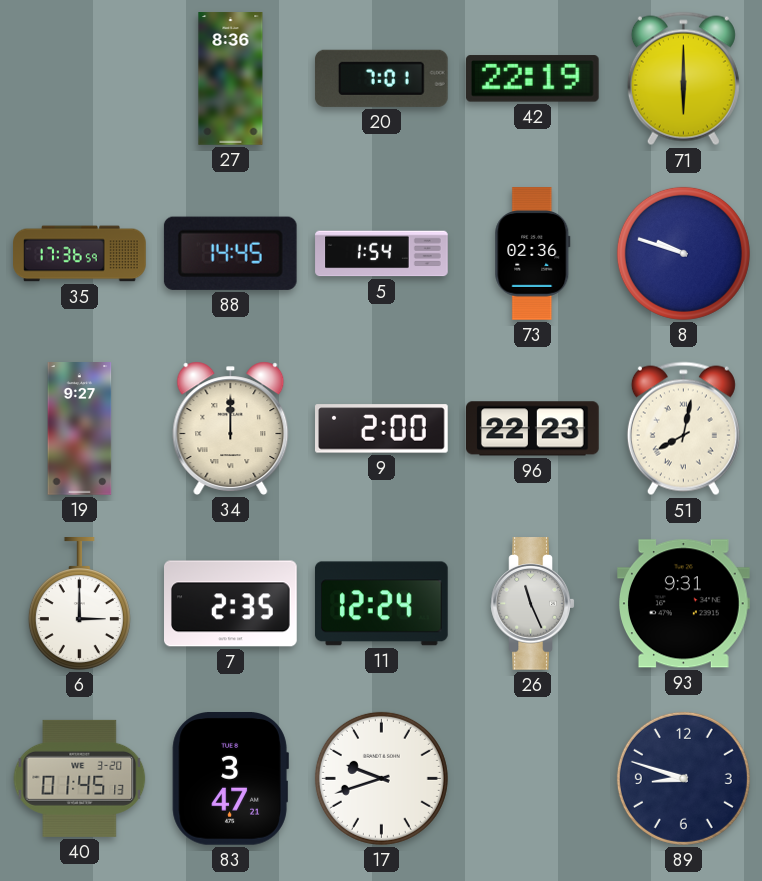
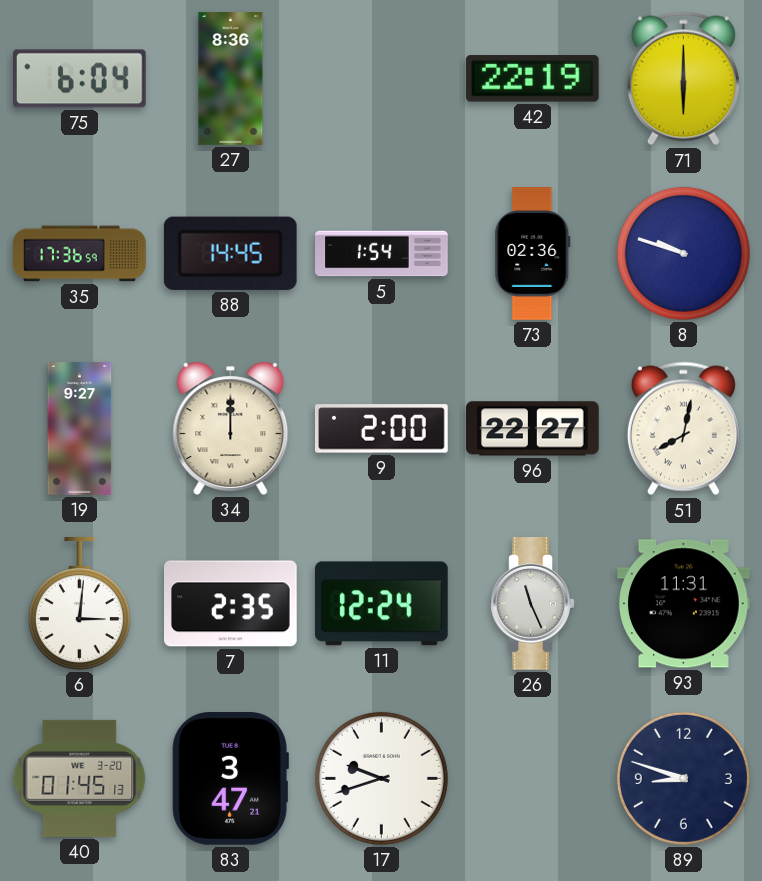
75: none -> 6:04 (80, 79)
20: 7:01 -> none (381, 78)
96: 22:23 -> 22:27 (533, 429)
6: 3:00 -> 3:01 (79, 604)
93: 9:31 -> 11:31 (684, 604)
